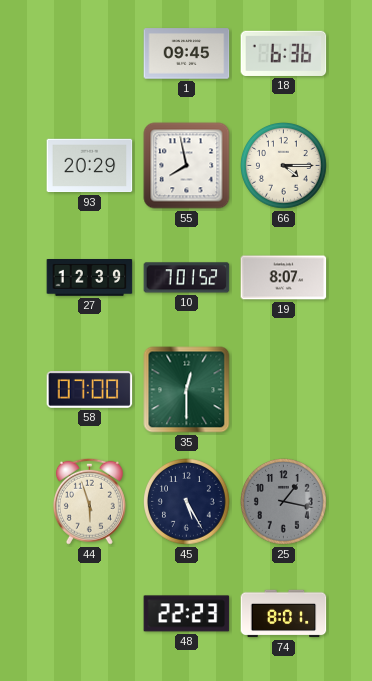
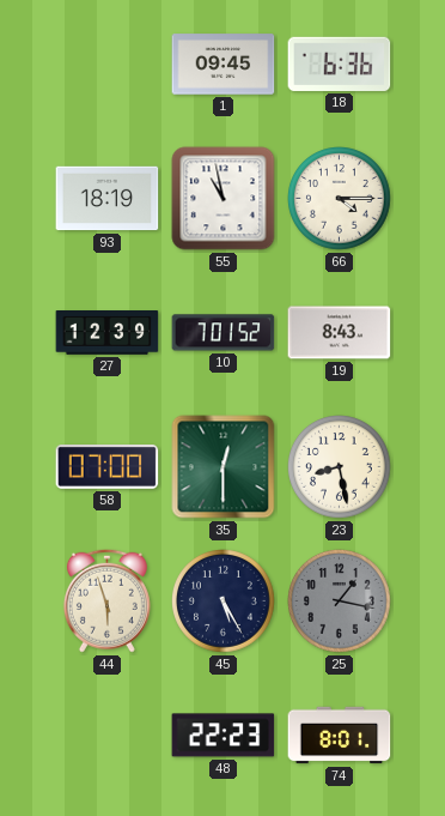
93: 20:29 -> 18:19 (108, 199)
55: 7:58 -> 10:58 (224, 199)
19: 8:07 -> 8:43 (340, 333)
23: none -> 8:28 (340, 467)
